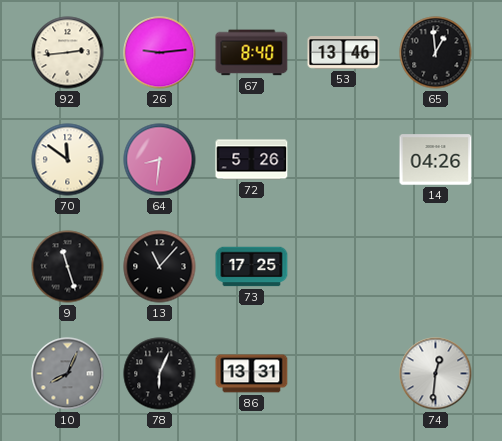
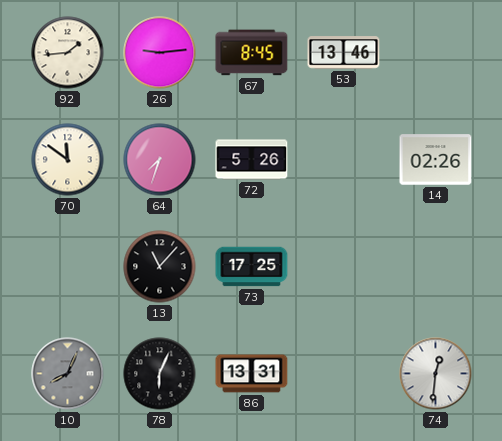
92: 2:44 -> 1:44 (68, 53)
67: 8:40 -> 8:45 (252, 53)
65: 12:59 -> none (436, 53)
64: 8:31 -> 7:33 (160, 160)
14: 04:26 -> 02:26 (436, 160)
9: 11:27 -> none (68, 267)
